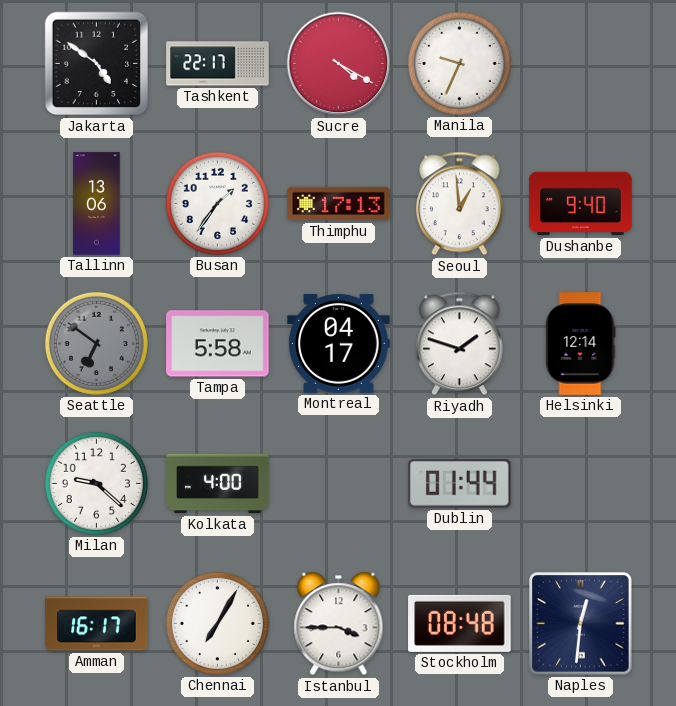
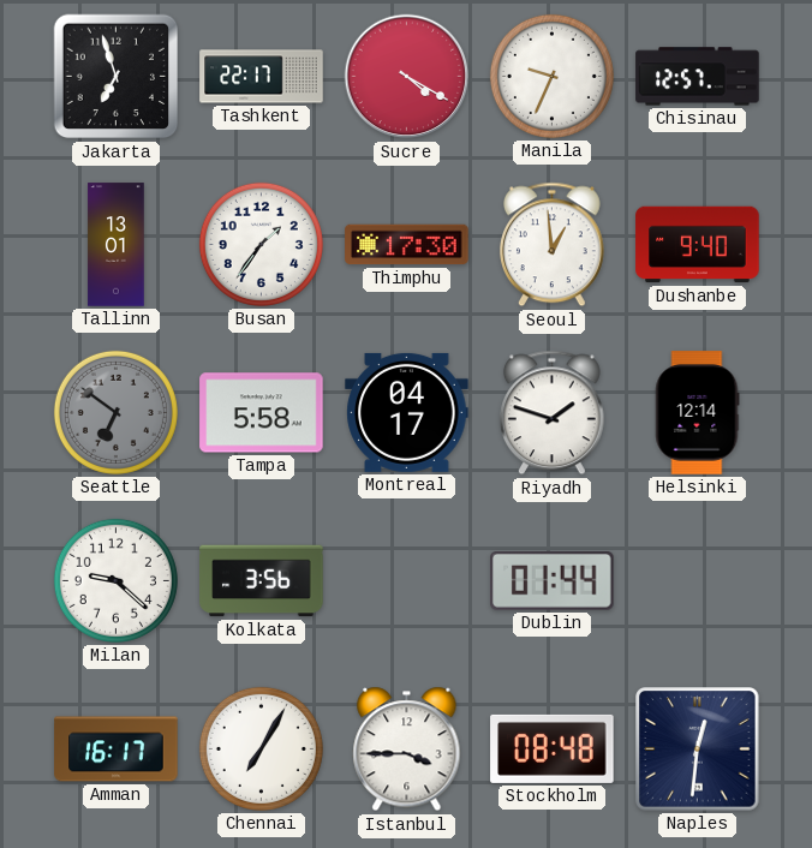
Jakarta: 4:51 -> 6:57 (117, 77)
Chisinau: none -> 12:57 (698, 77)
Tallinn: 13:06 -> 13:01 (117, 245)
Thimphu: 17:13 -> 17:30 (407, 245)
Kolkata: 4:00 -> 3:56 (262, 581)
